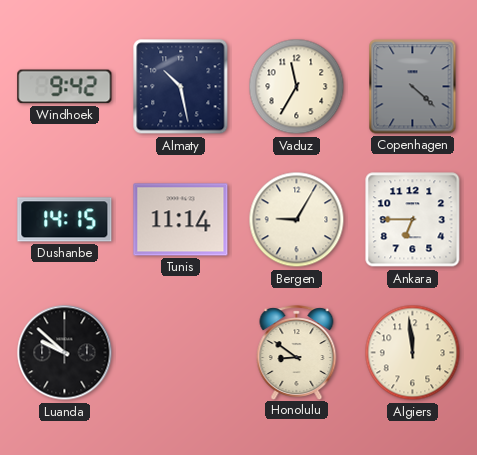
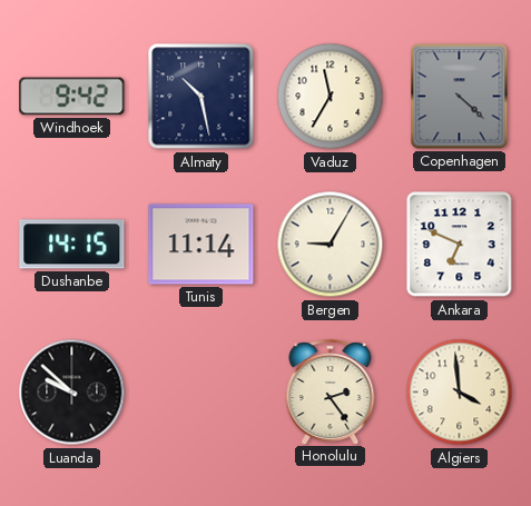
Ankara: 6:45 -> 6:49 (460, 245)
Honolulu: 8:51 -> 2:24 (331, 391)
Algiers: 11:59 -> 3:59 (460, 393)
